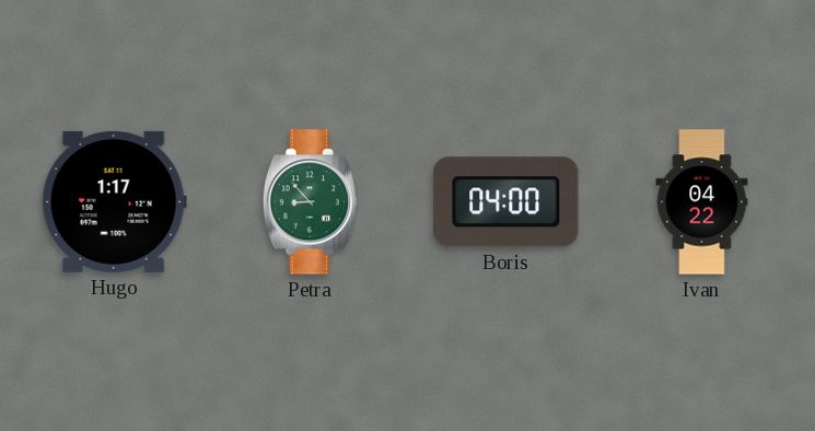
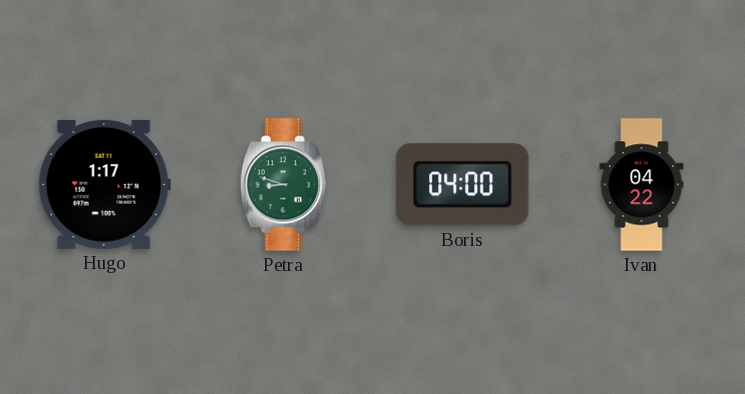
Petra: 8:53 -> 8:48 (283, 185)
